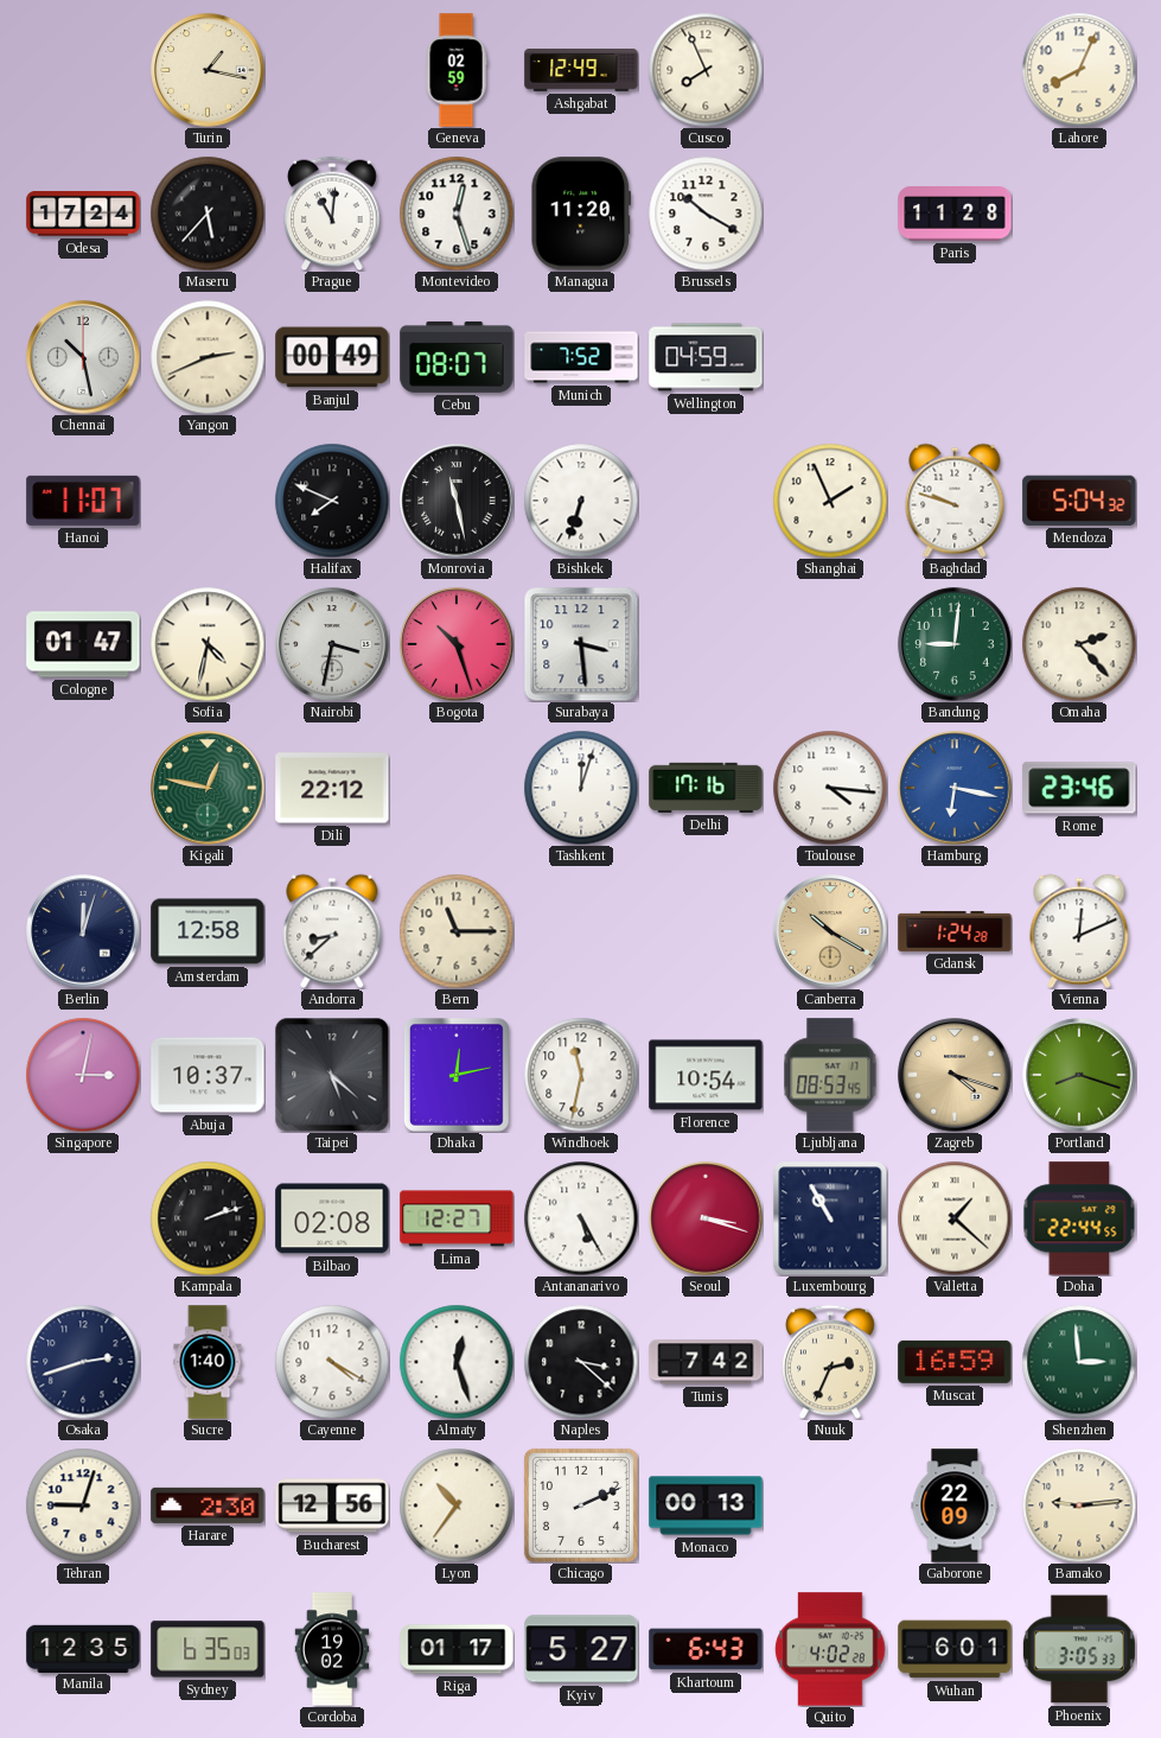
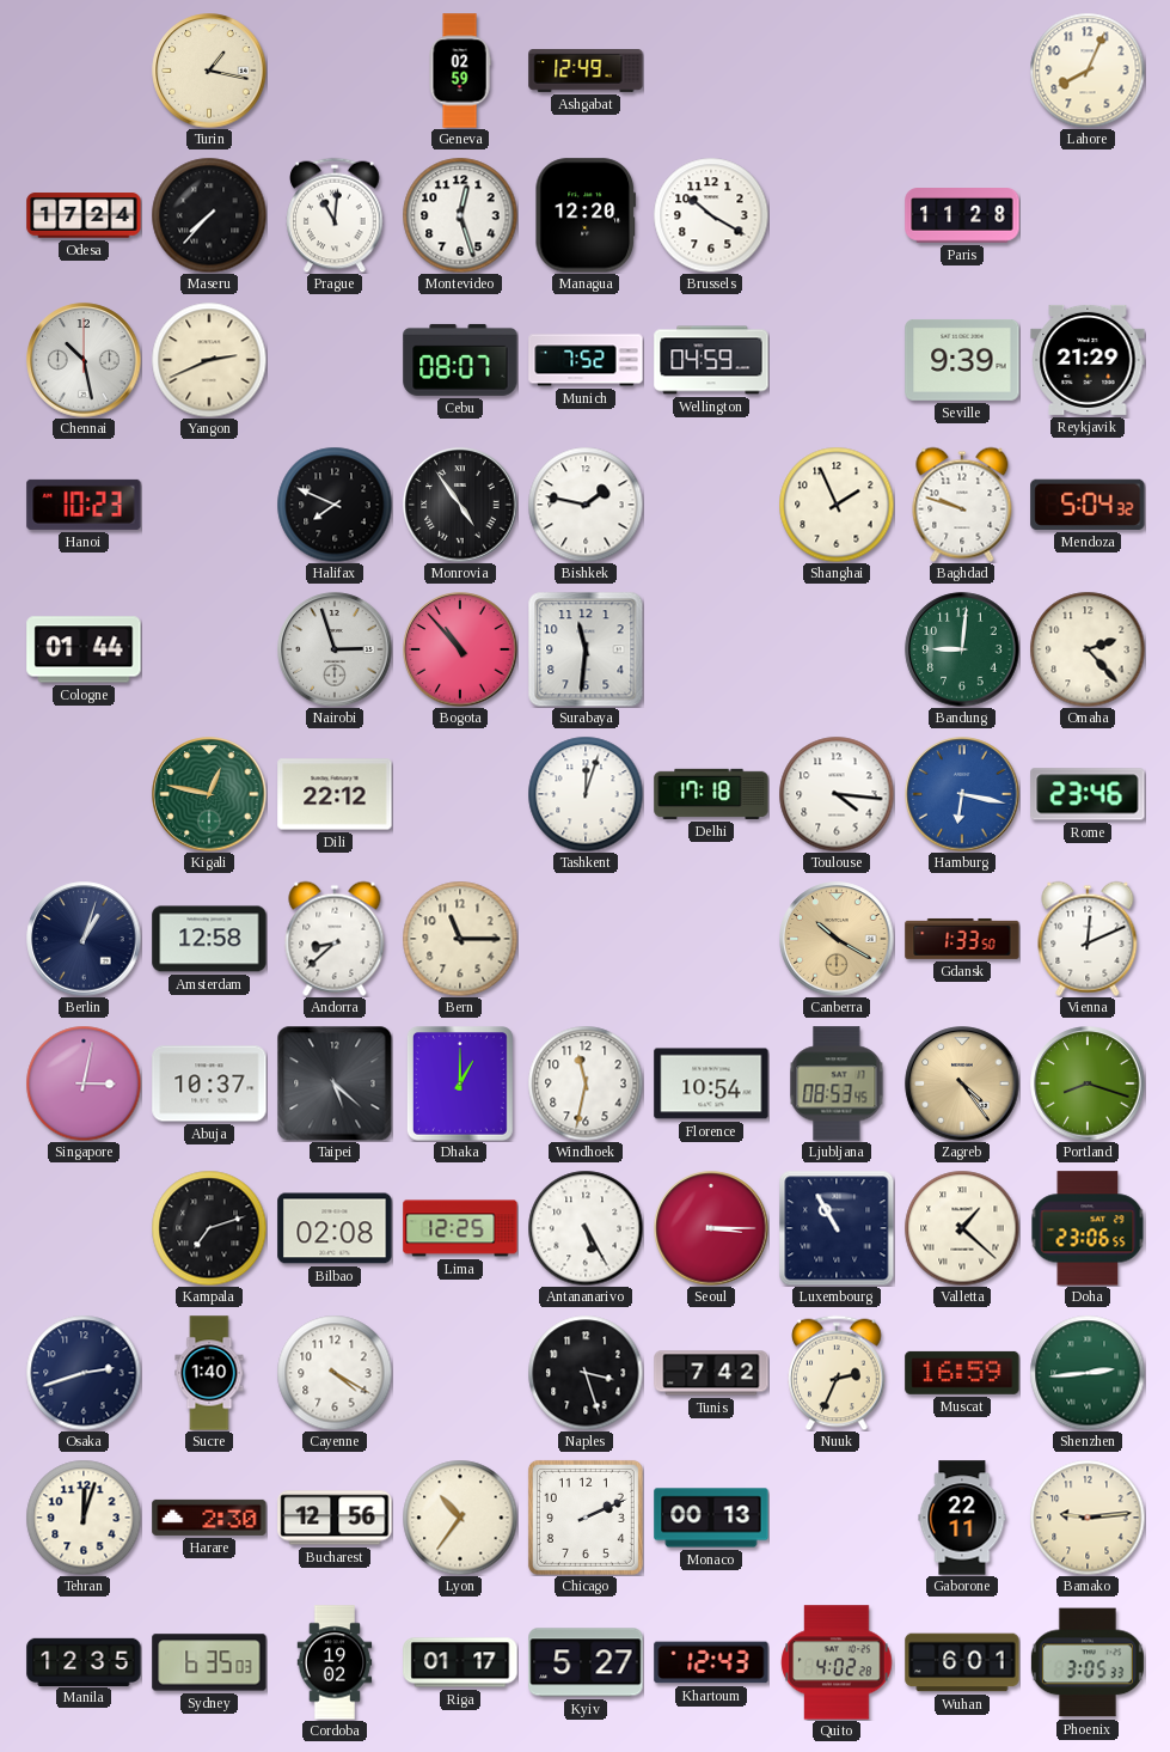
Cusco: 7:56 -> none (706, 70)
Maseru: 5:37 -> 7:37 (209, 215)
Managua: 11:20 -> 12:20 (586, 215)
Banjul: 00:49 -> none (332, 357)
Seville: none -> 9:39 (962, 360)
Reykjavik: none -> 21:29 (1088, 360)
Hanoi: 11:07 -> 10:23 (84, 505)
Monrovia: 11:28 -> 4:54 (460, 505)
Bishkek: 6:33 -> 1:47 (586, 505)
Cologne: 01:47 -> 01:44 (84, 649)
Sofia: 4:32 -> none (208, 644)
Nairobi: 3:32 -> 2:57 (335, 649)
Bogota: 10:27 -> 10:53 (460, 649)
Surabaya: 3:29 -> 11:31 (586, 649)
Delhi: 17:16 -> 17:18 (711, 794)
Berlin: 12:03 -> 1:03 (84, 939)
Gdansk: 1:24 -> 1:33 (962, 939)
Dhaka: 12:13 -> 1:00 (460, 1083)
Zagreb: 4:18 -> 4:24 (962, 1083)
Kampala: 2:12 -> 7:12 (209, 1228)
Lima: 12:27 -> 12:25 (460, 1228)
Seoul: 3:18 -> 3:15 (711, 1228)
Doha: 22:44 -> 23:06 (1088, 1228)
Almaty: 12:27 -> none (457, 1362)
Naples: 3:22 -> 3:27 (586, 1373)
Shenzhen: 2:59 -> 2:44 (1088, 1373)
Tehran: 9:03 -> 12:03 (84, 1518)
Gaborone: 22:09 -> 22:11 (962, 1518)
Khartoum: 6:43 -> 12:43 (711, 1662)
